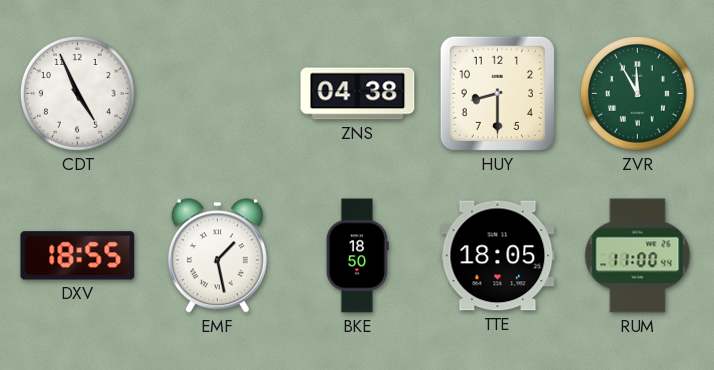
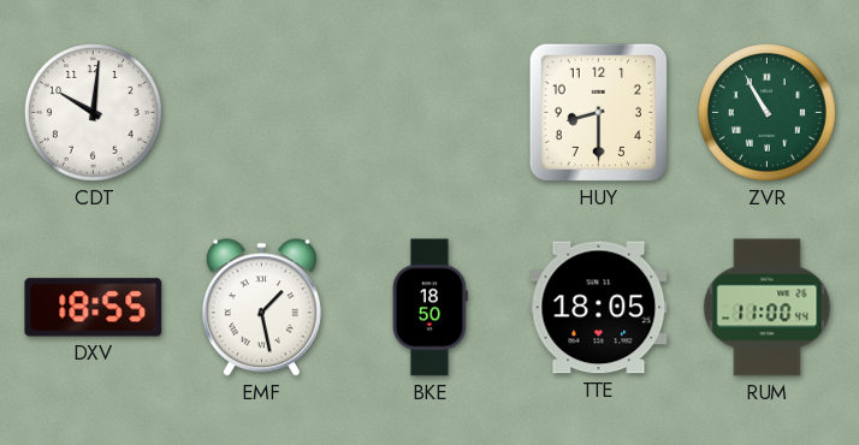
CDT: 4:56 -> 10:01 (93, 112)
ZNS: 04:38 -> none (358, 94)
ZVR: 11:55 -> 10:55 (766, 112)
